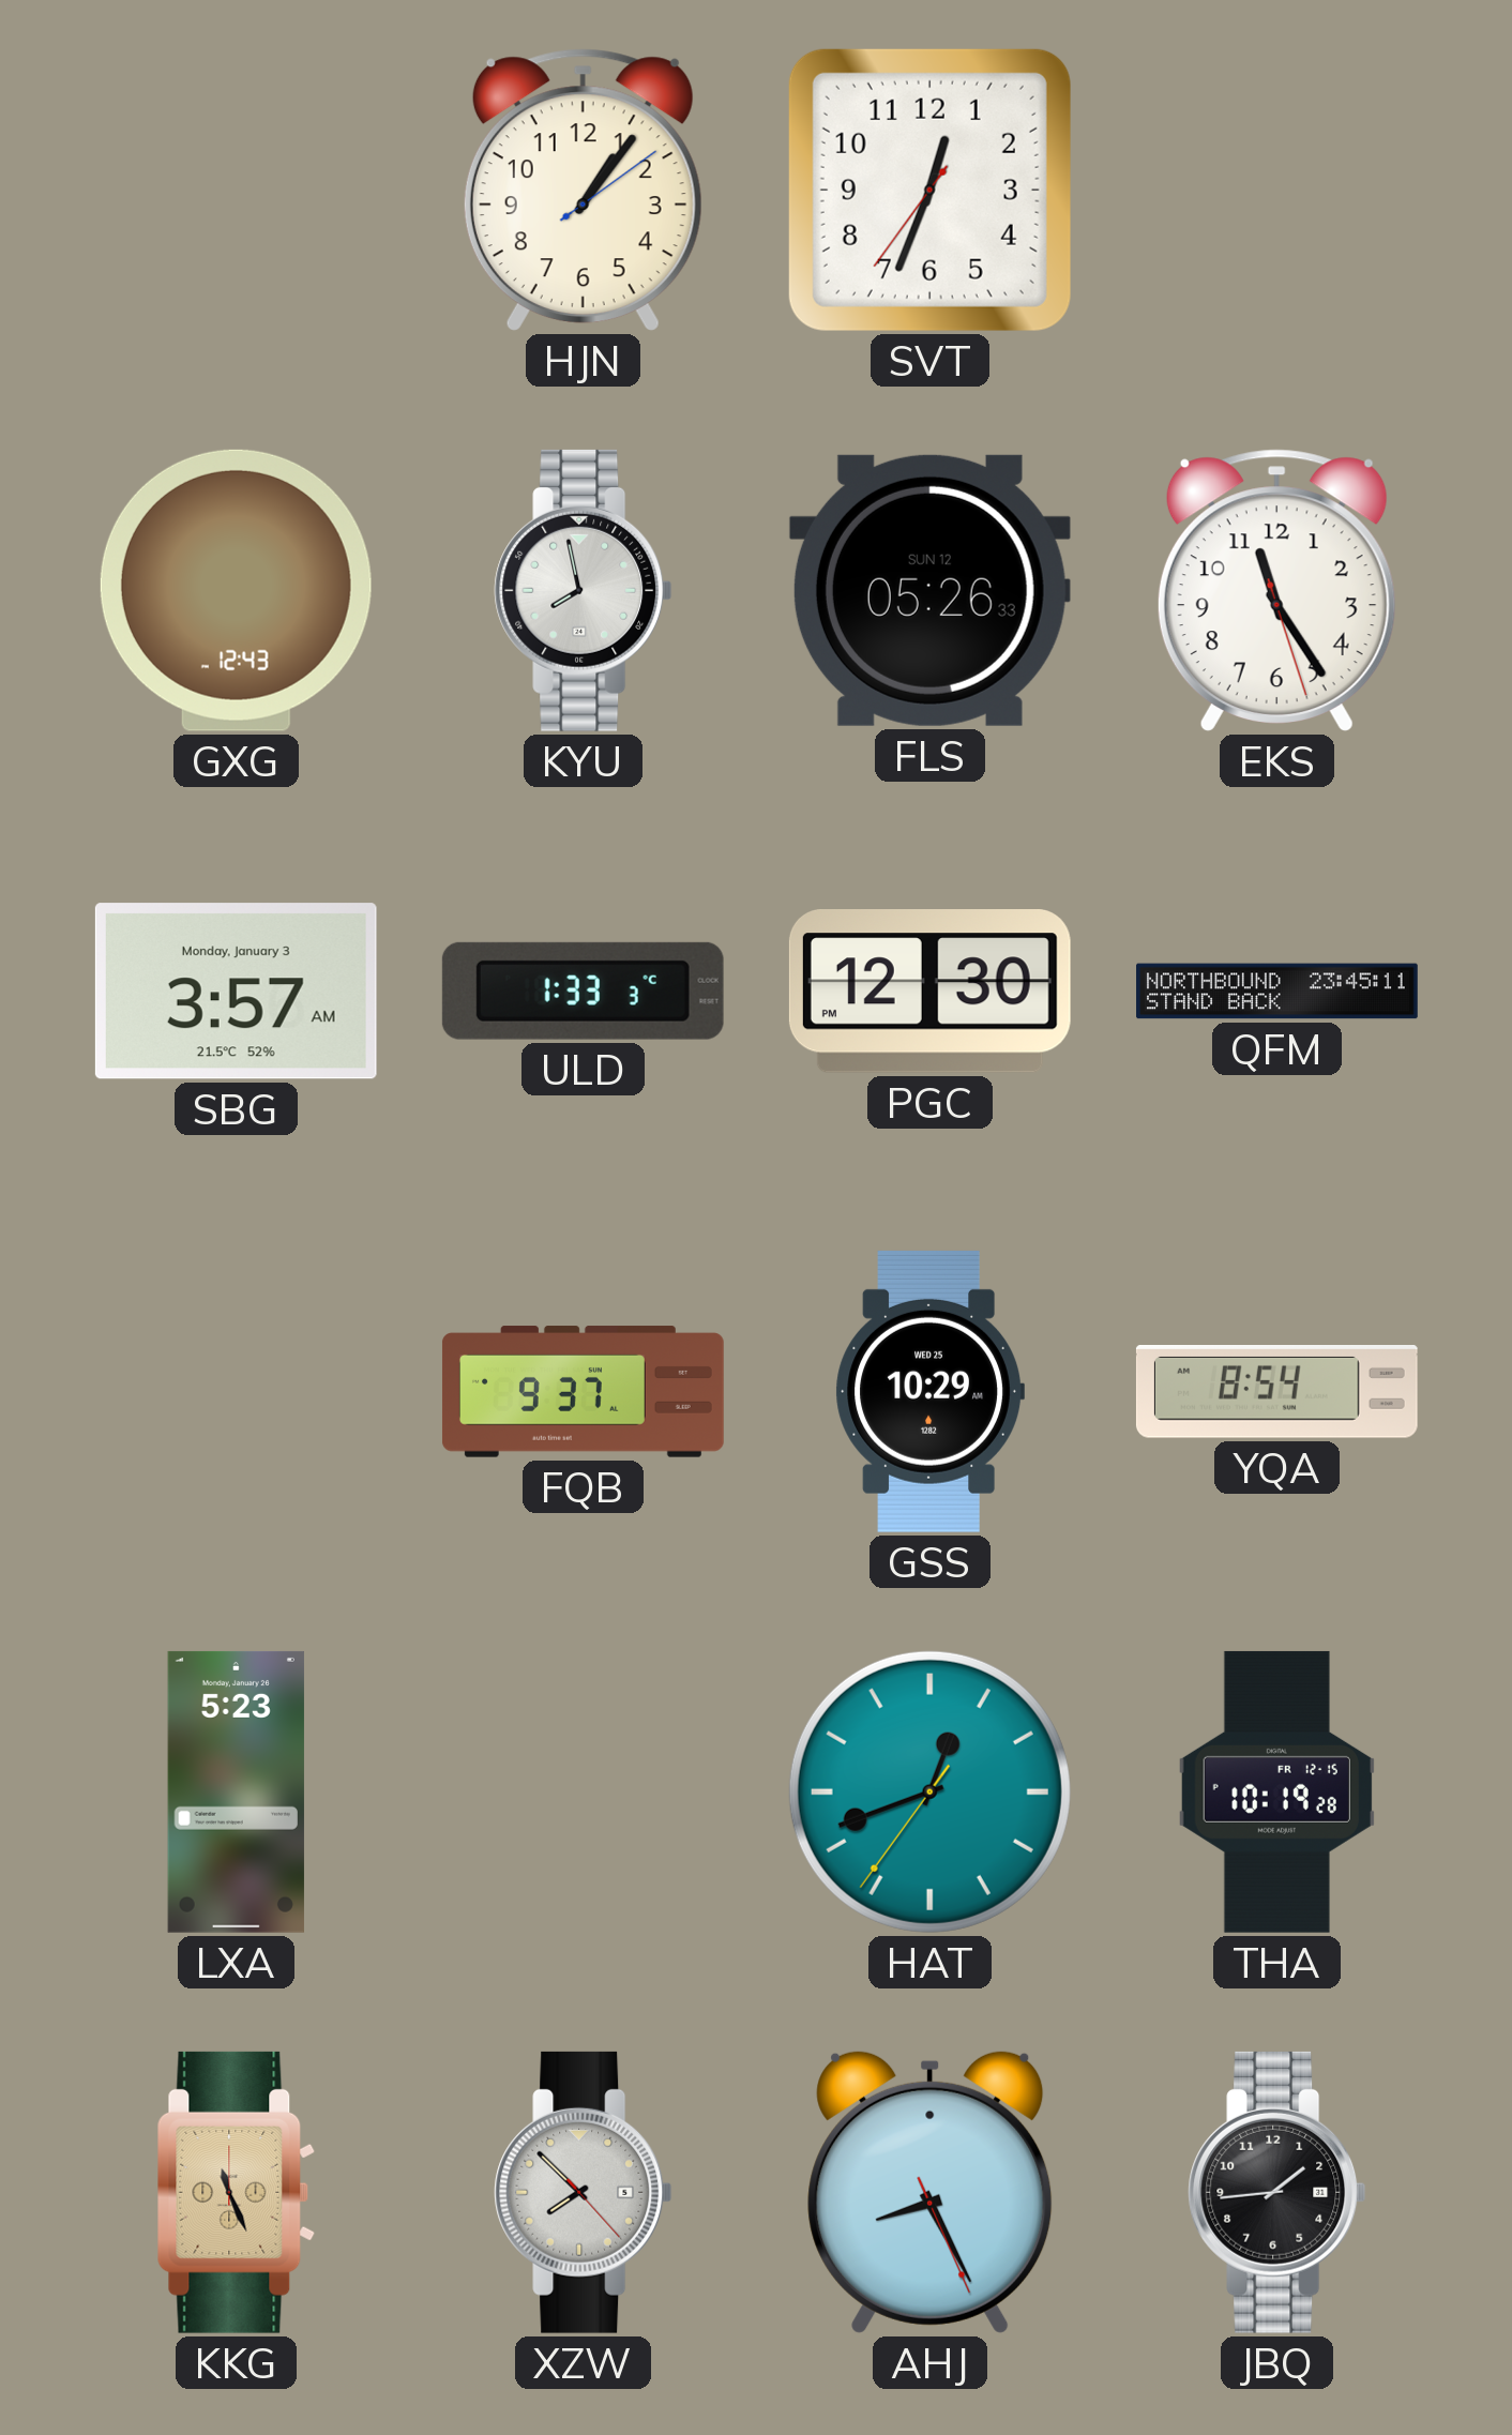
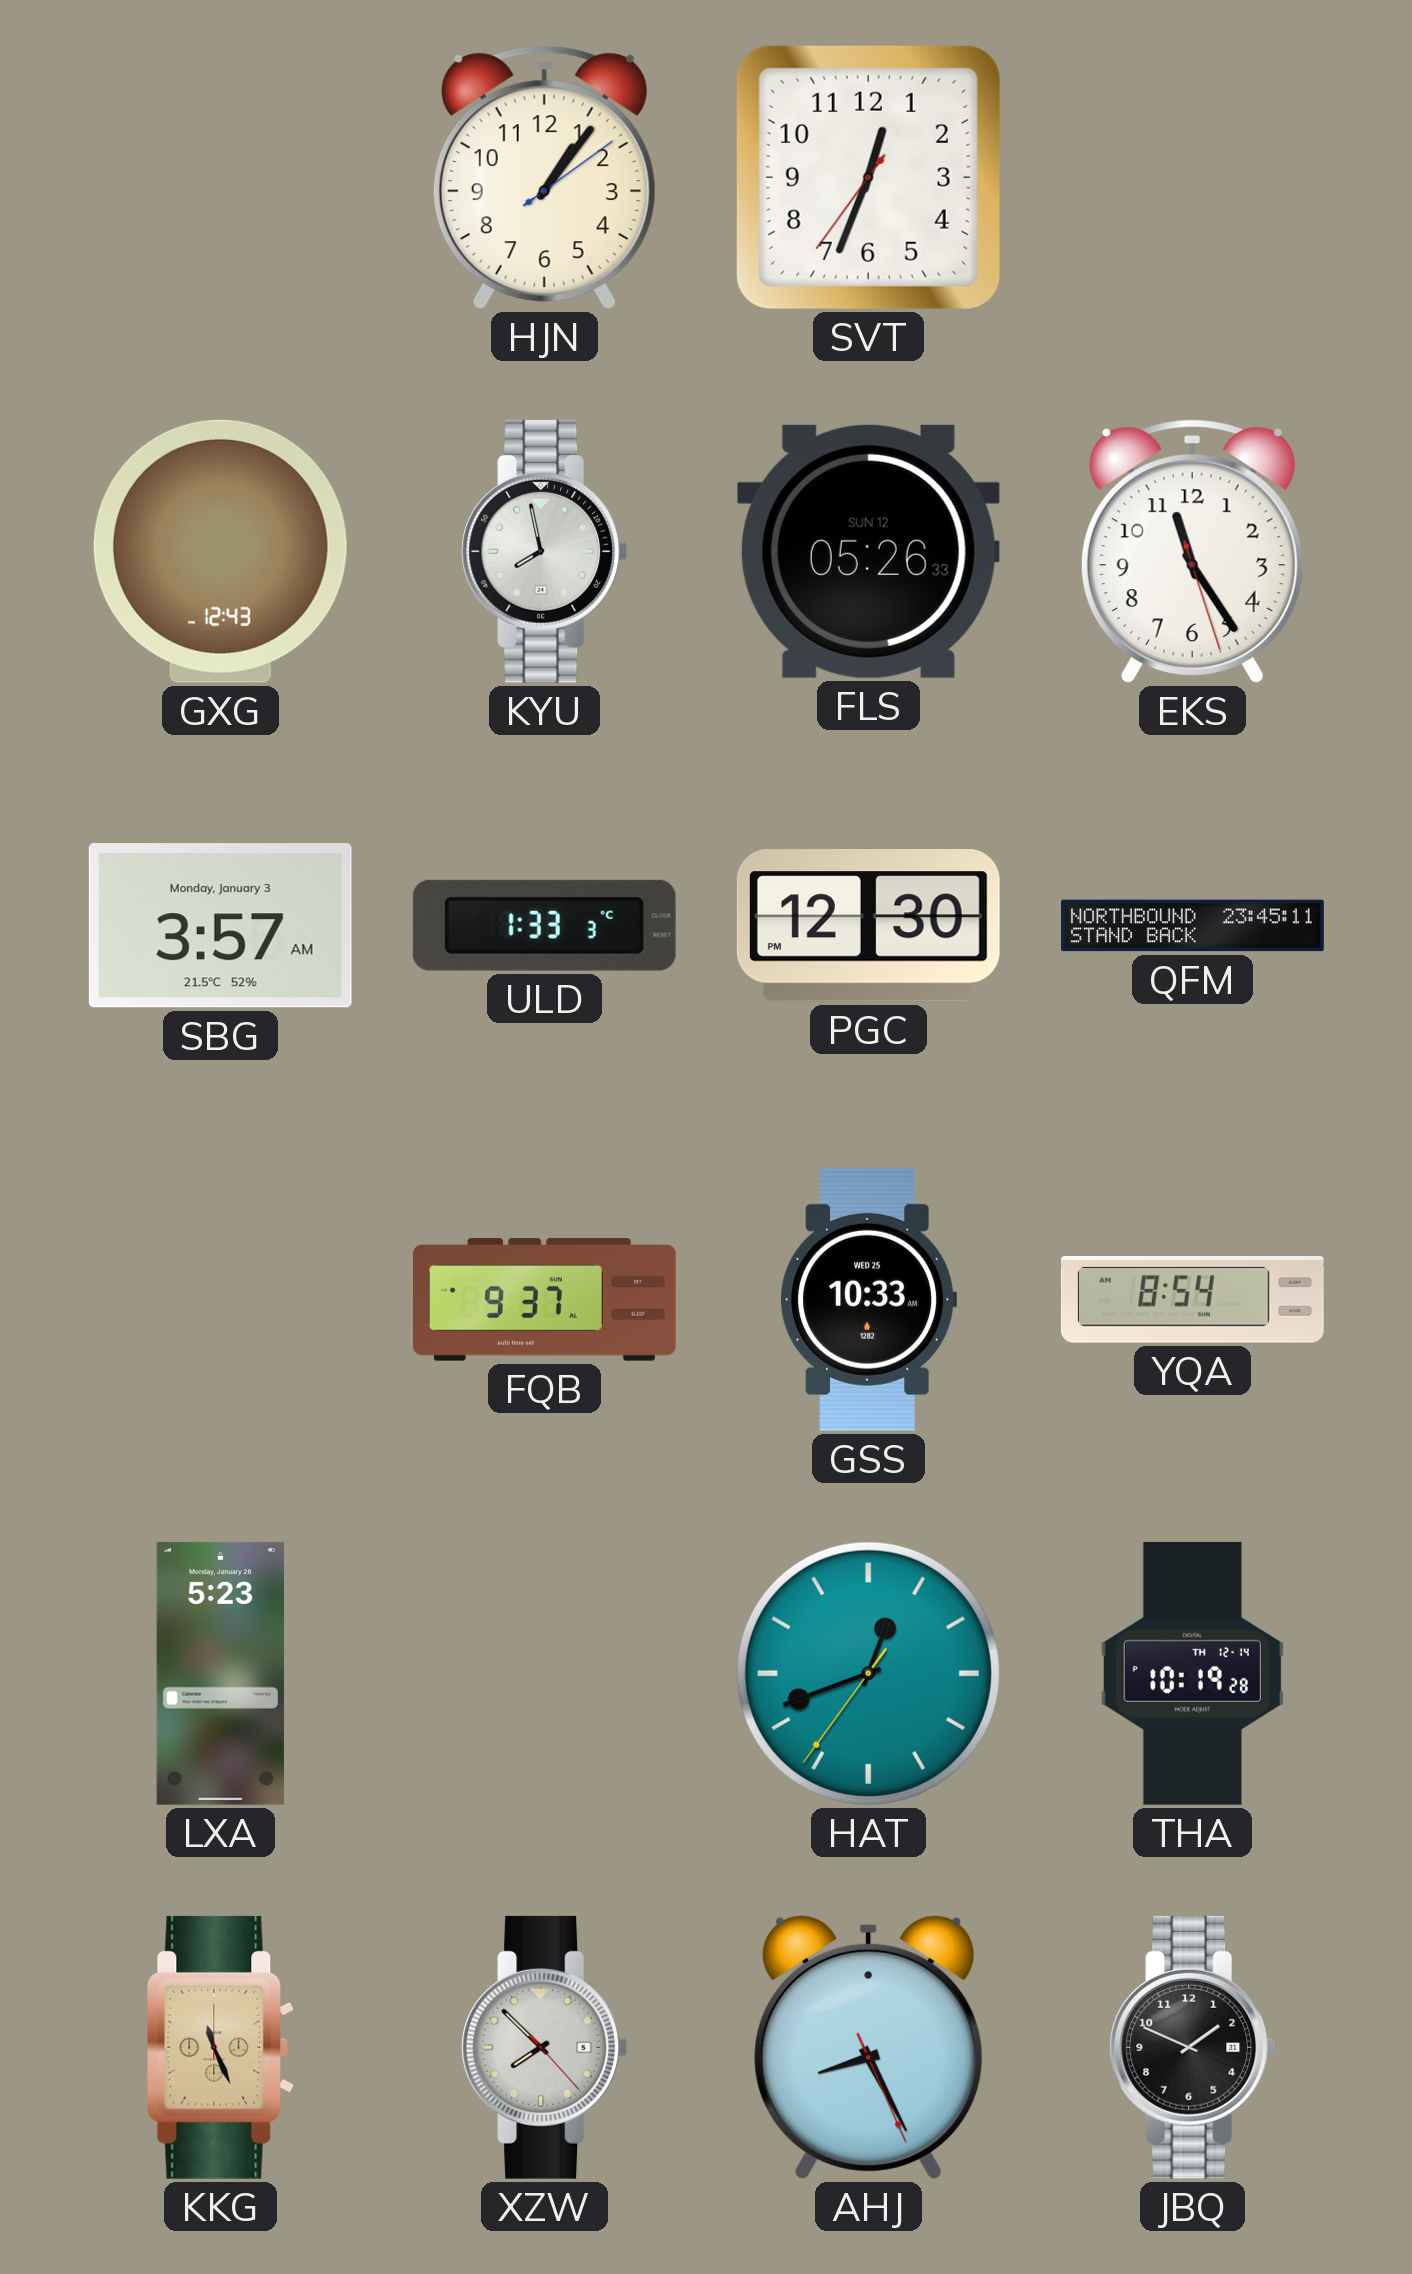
GSS: 10:29 -> 10:33 (868, 1299)
THA date: FR 12-15 -> TH 12-14 (1192, 1673)
JBQ: 1:44 -> 1:49 (1193, 2047)
